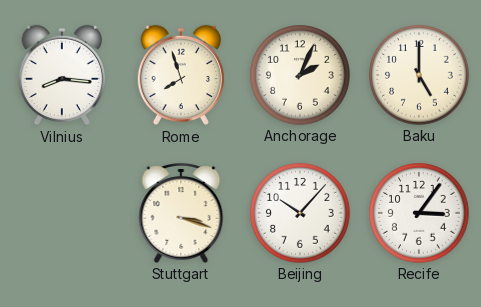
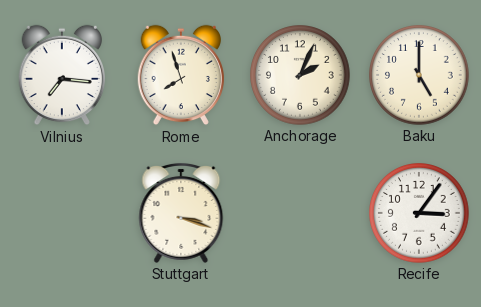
Vilnius: 8:16 -> 7:16 (61, 75)
Beijing: 10:07 -> none (301, 214)
